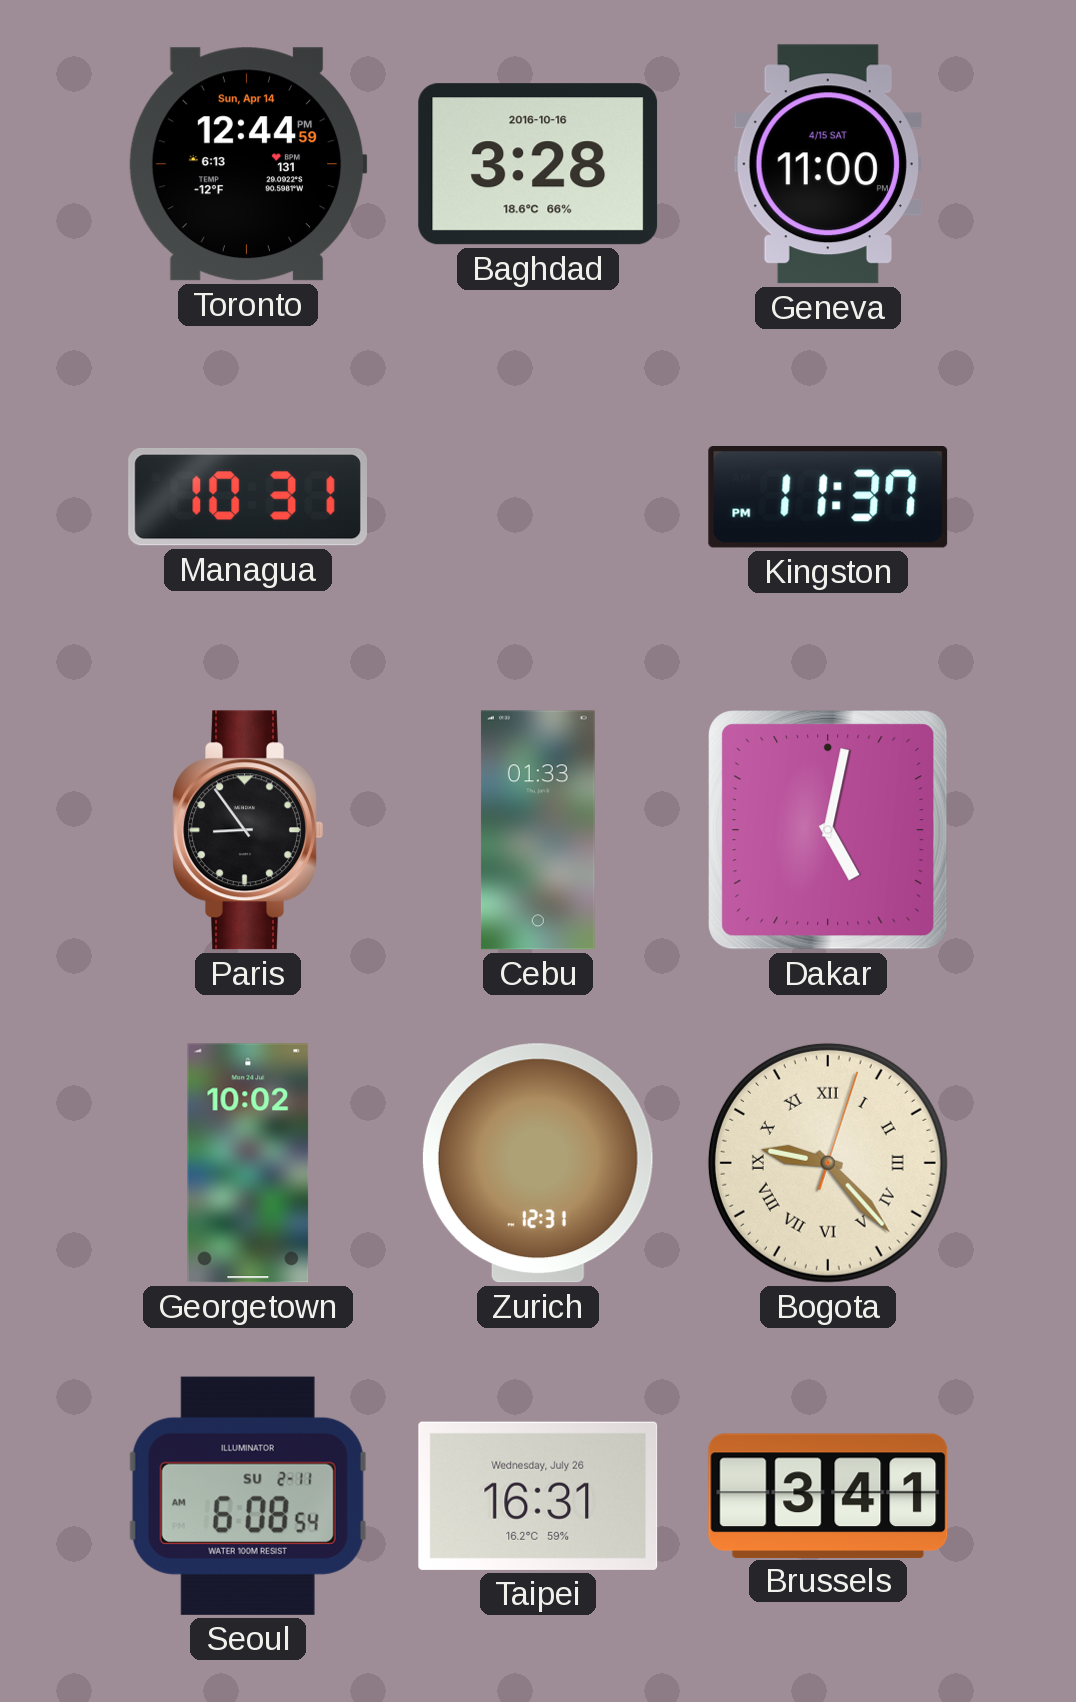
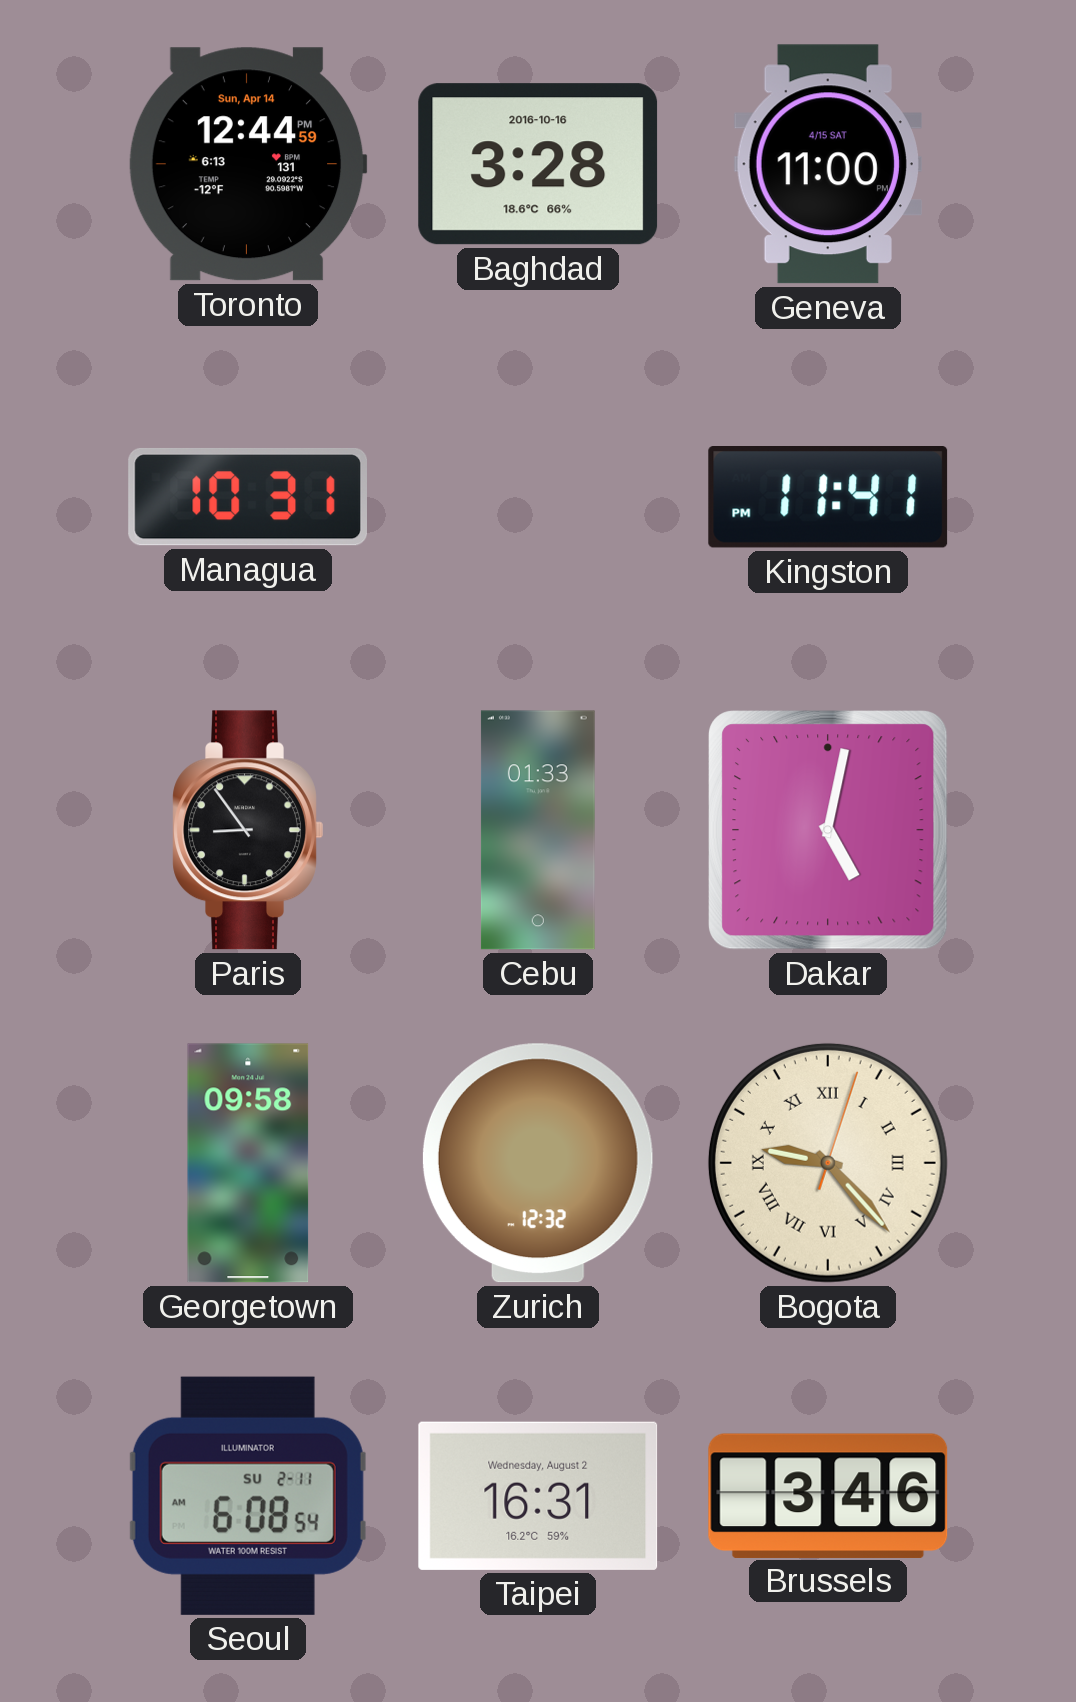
Kingston: 11:37 -> 11:41 (828, 498)
Georgetown: 10:02 -> 09:58 (248, 1163)
Zurich: 12:31 -> 12:32 (538, 1163)
Taipei date: Wednesday, July 26 -> Wednesday, August 2 (538, 1496)
Brussels: 3:41 -> 3:46 (828, 1495)
